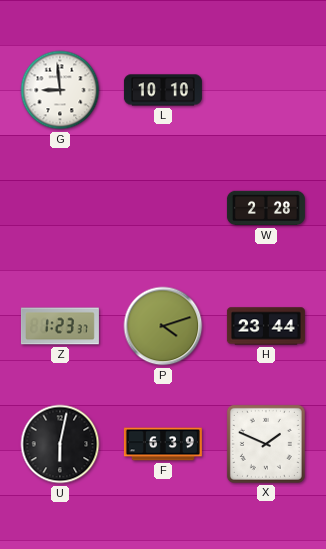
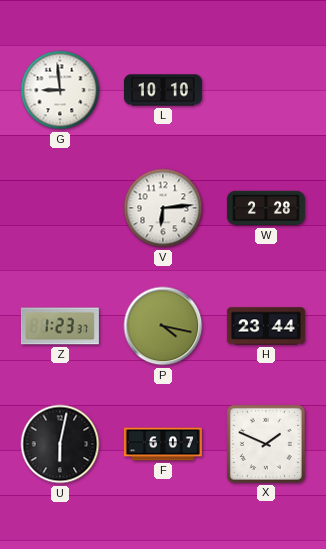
V: none -> 6:14 (163, 208)
P: 4:12 -> 4:17 (163, 326)
F: 6:39 -> 6:07 (163, 444)
